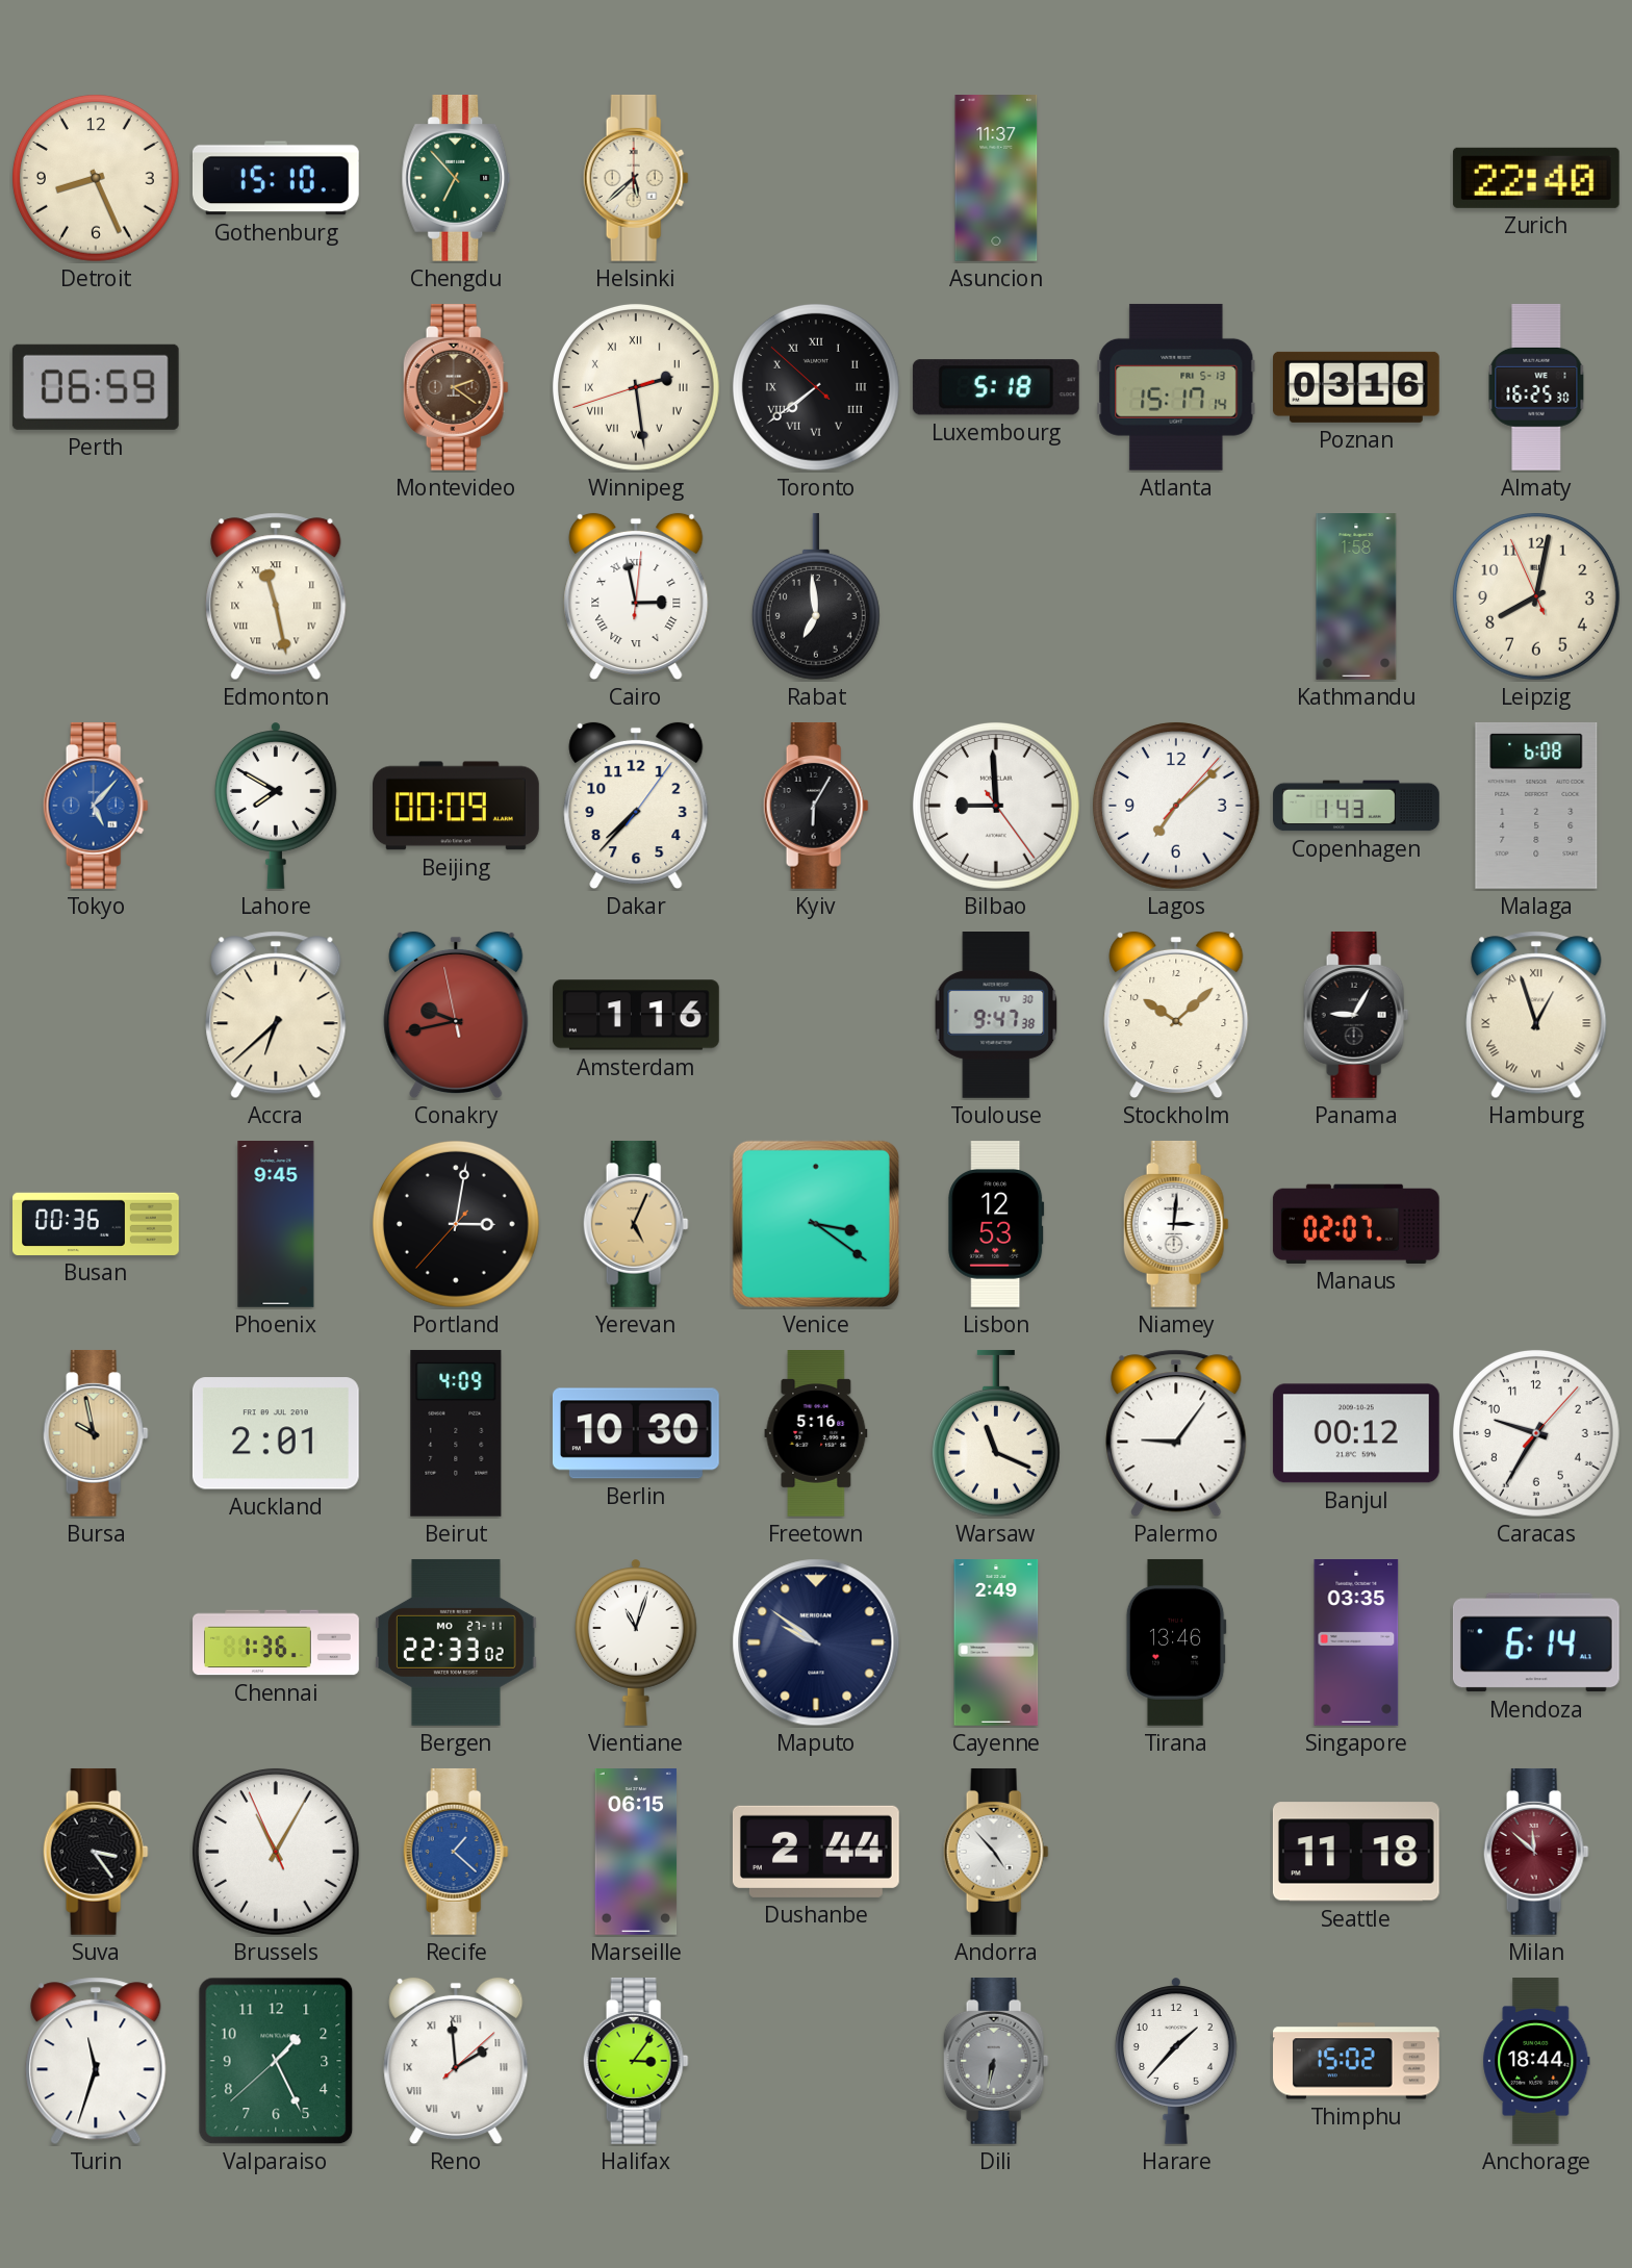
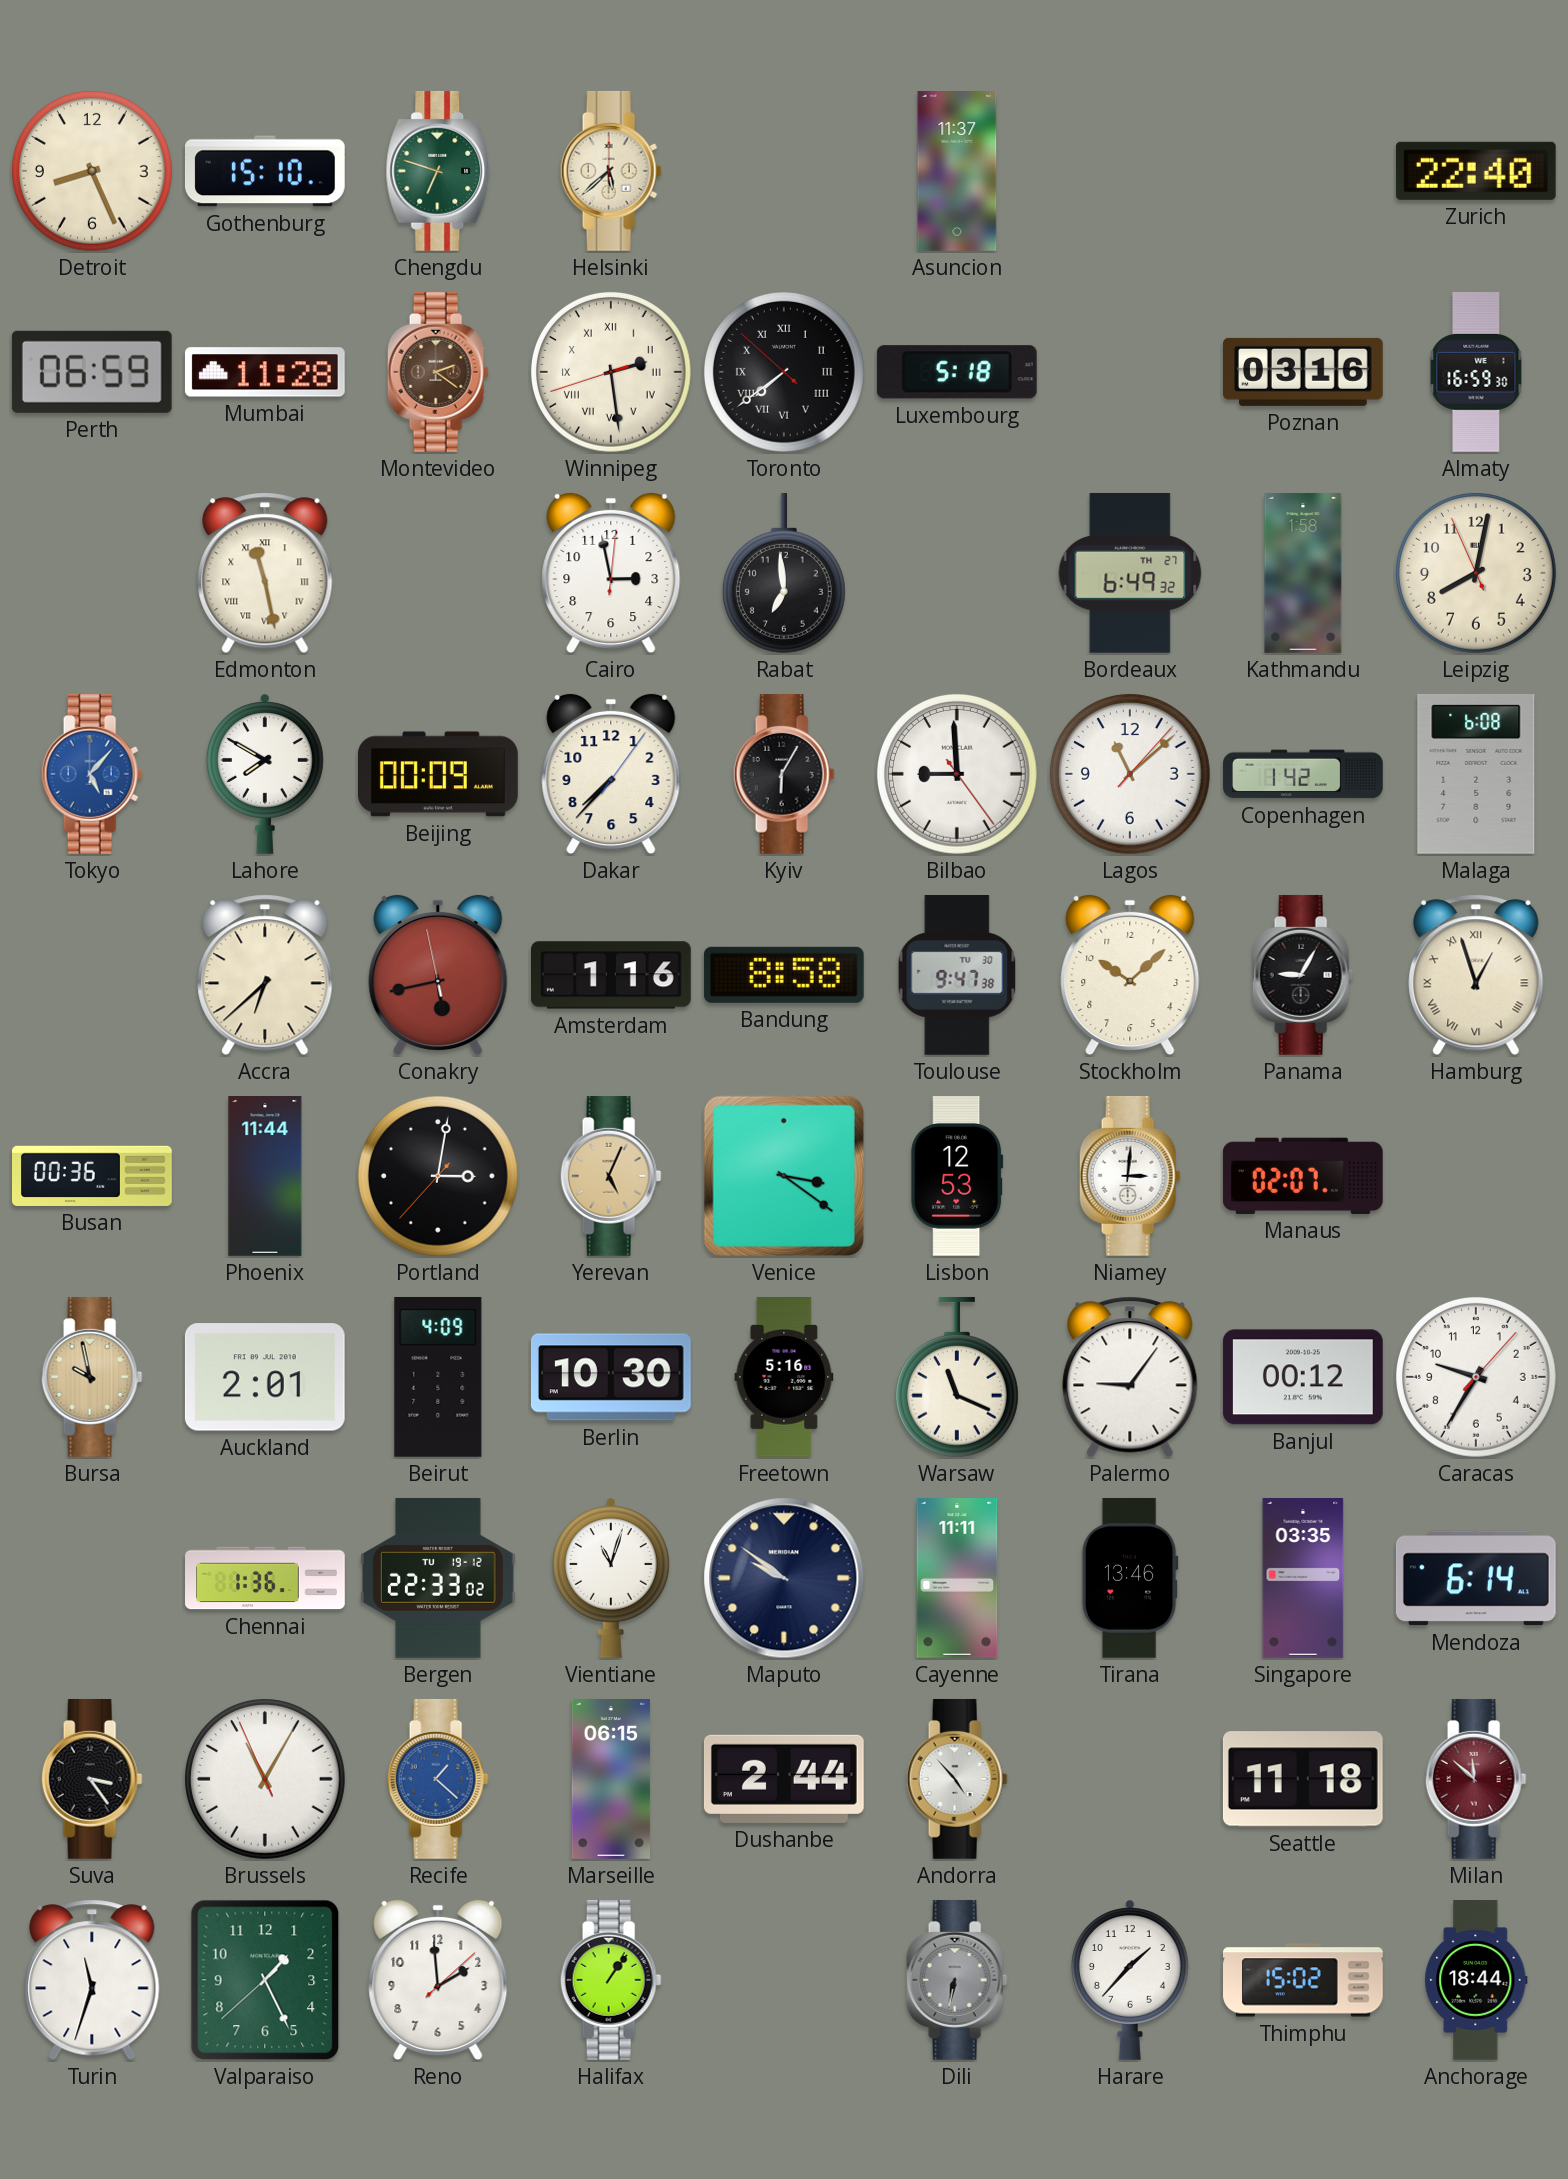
Chengdu: 6:53 -> 6:48 (438, 171)
Mumbai: none -> 11:28 (265, 372)
Atlanta: 15:17 -> none (1176, 387)
Almaty: 16:25 -> 16:59 (1476, 373)
Cairo numerals: Roman -> Arabic (611, 573)
Bordeaux: none -> 6:49 (1130, 573)
Lagos: 7:08 -> 11:08 (1131, 775)
Copenhagen: 1:43 -> 1:42 (1303, 774)
Conakry: 9:42 -> 5:42 (438, 975)
Bandung: none -> 8:58 (784, 975)
Phoenix: 9:45 -> 11:44 (265, 1177)
Bergen date: MO 27-11 -> TU 19-12 (439, 1578)
Cayenne: 2:49 -> 11:11 (957, 1579)
Reno numerals: Roman -> Arabic (438, 1980)
Halifax: 3:06 -> 1:06 (611, 1980)
